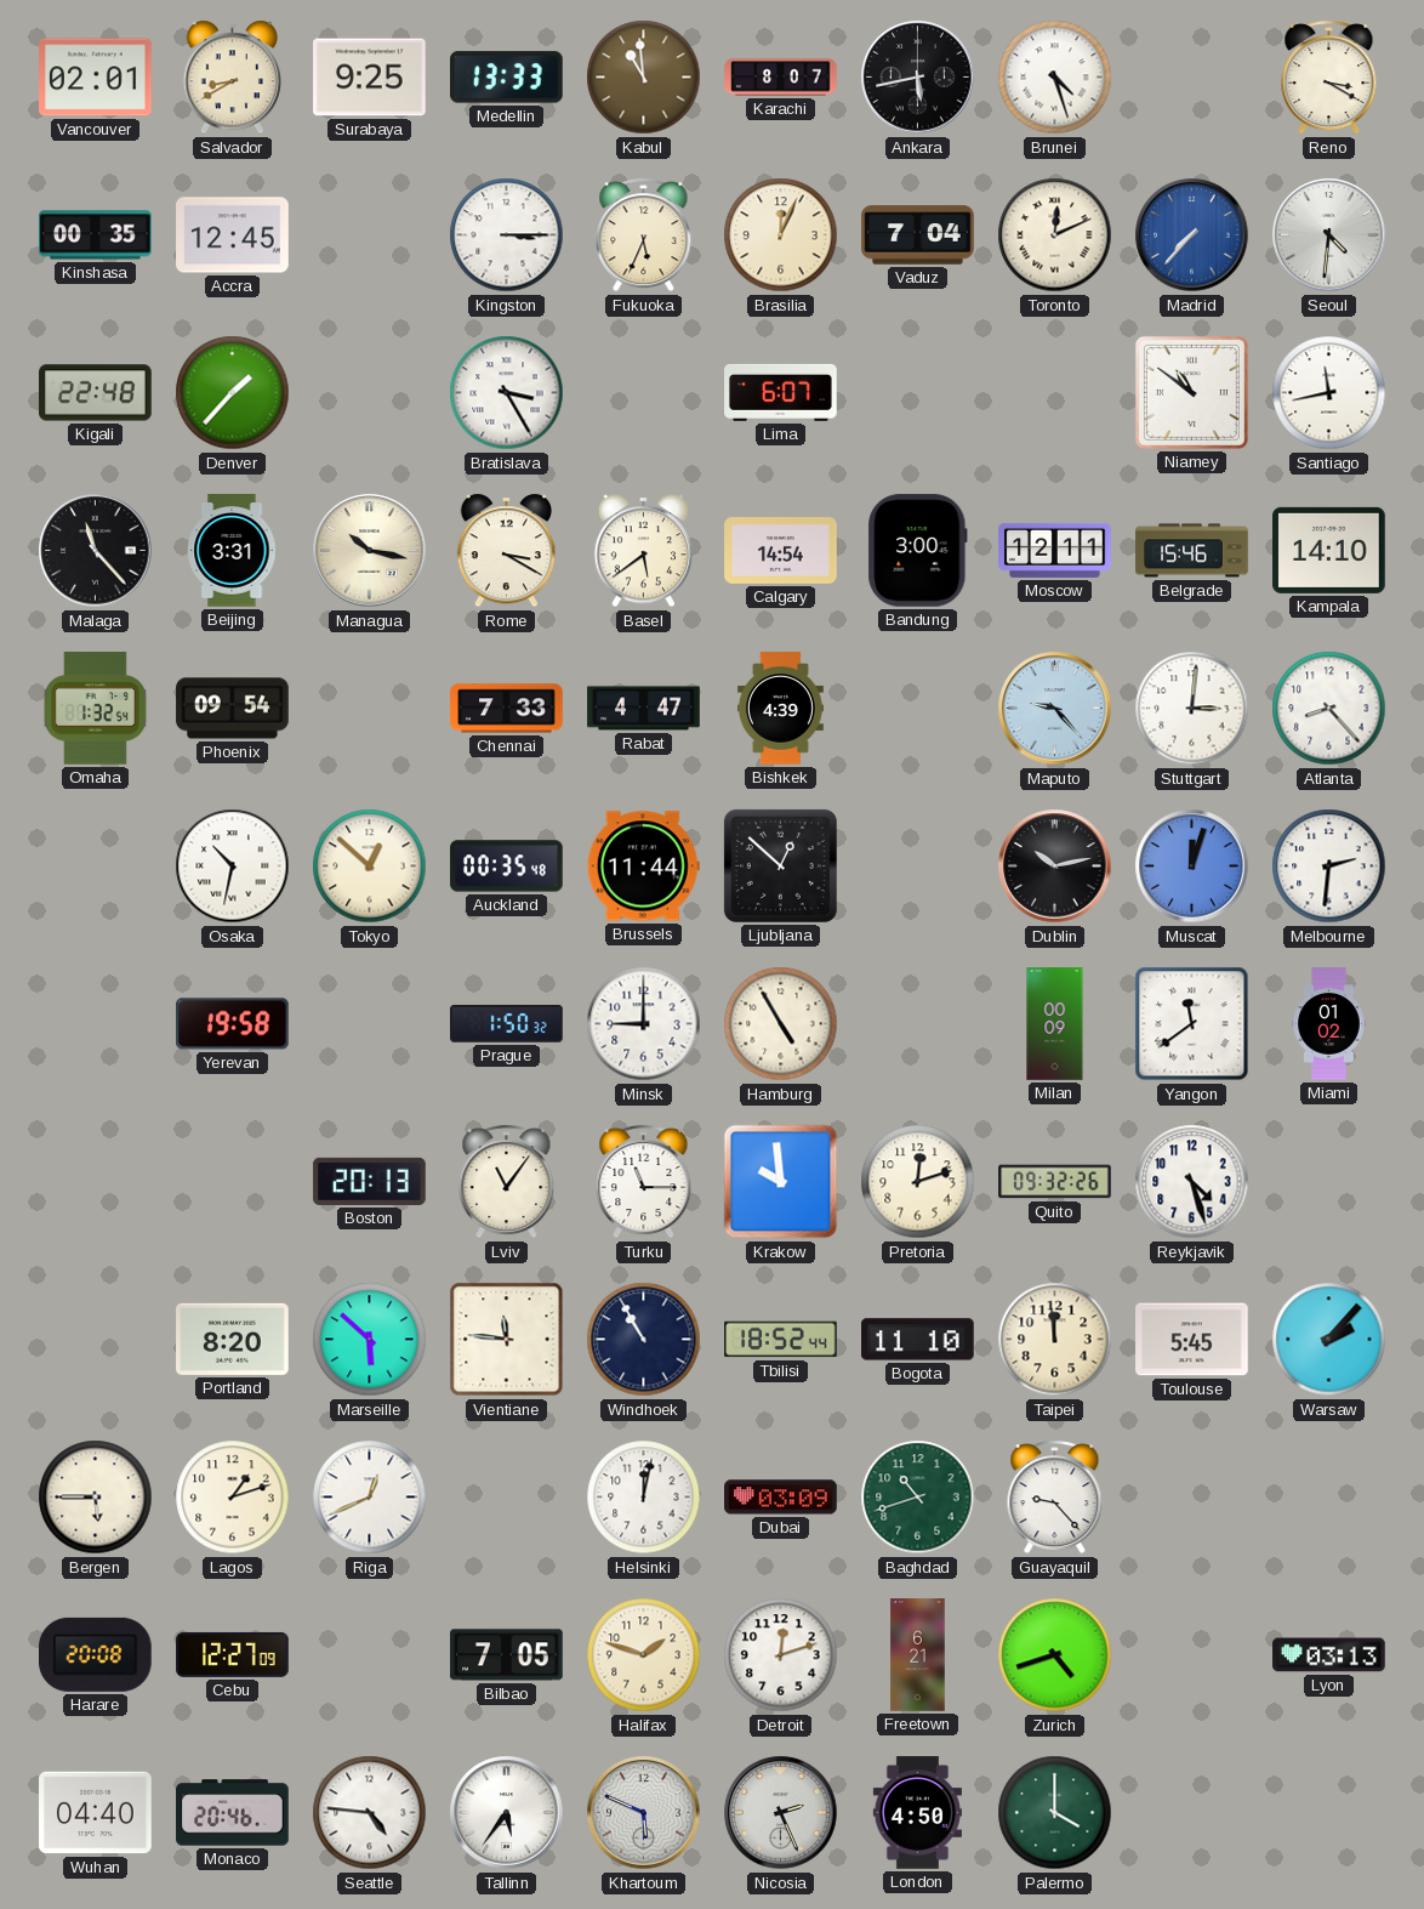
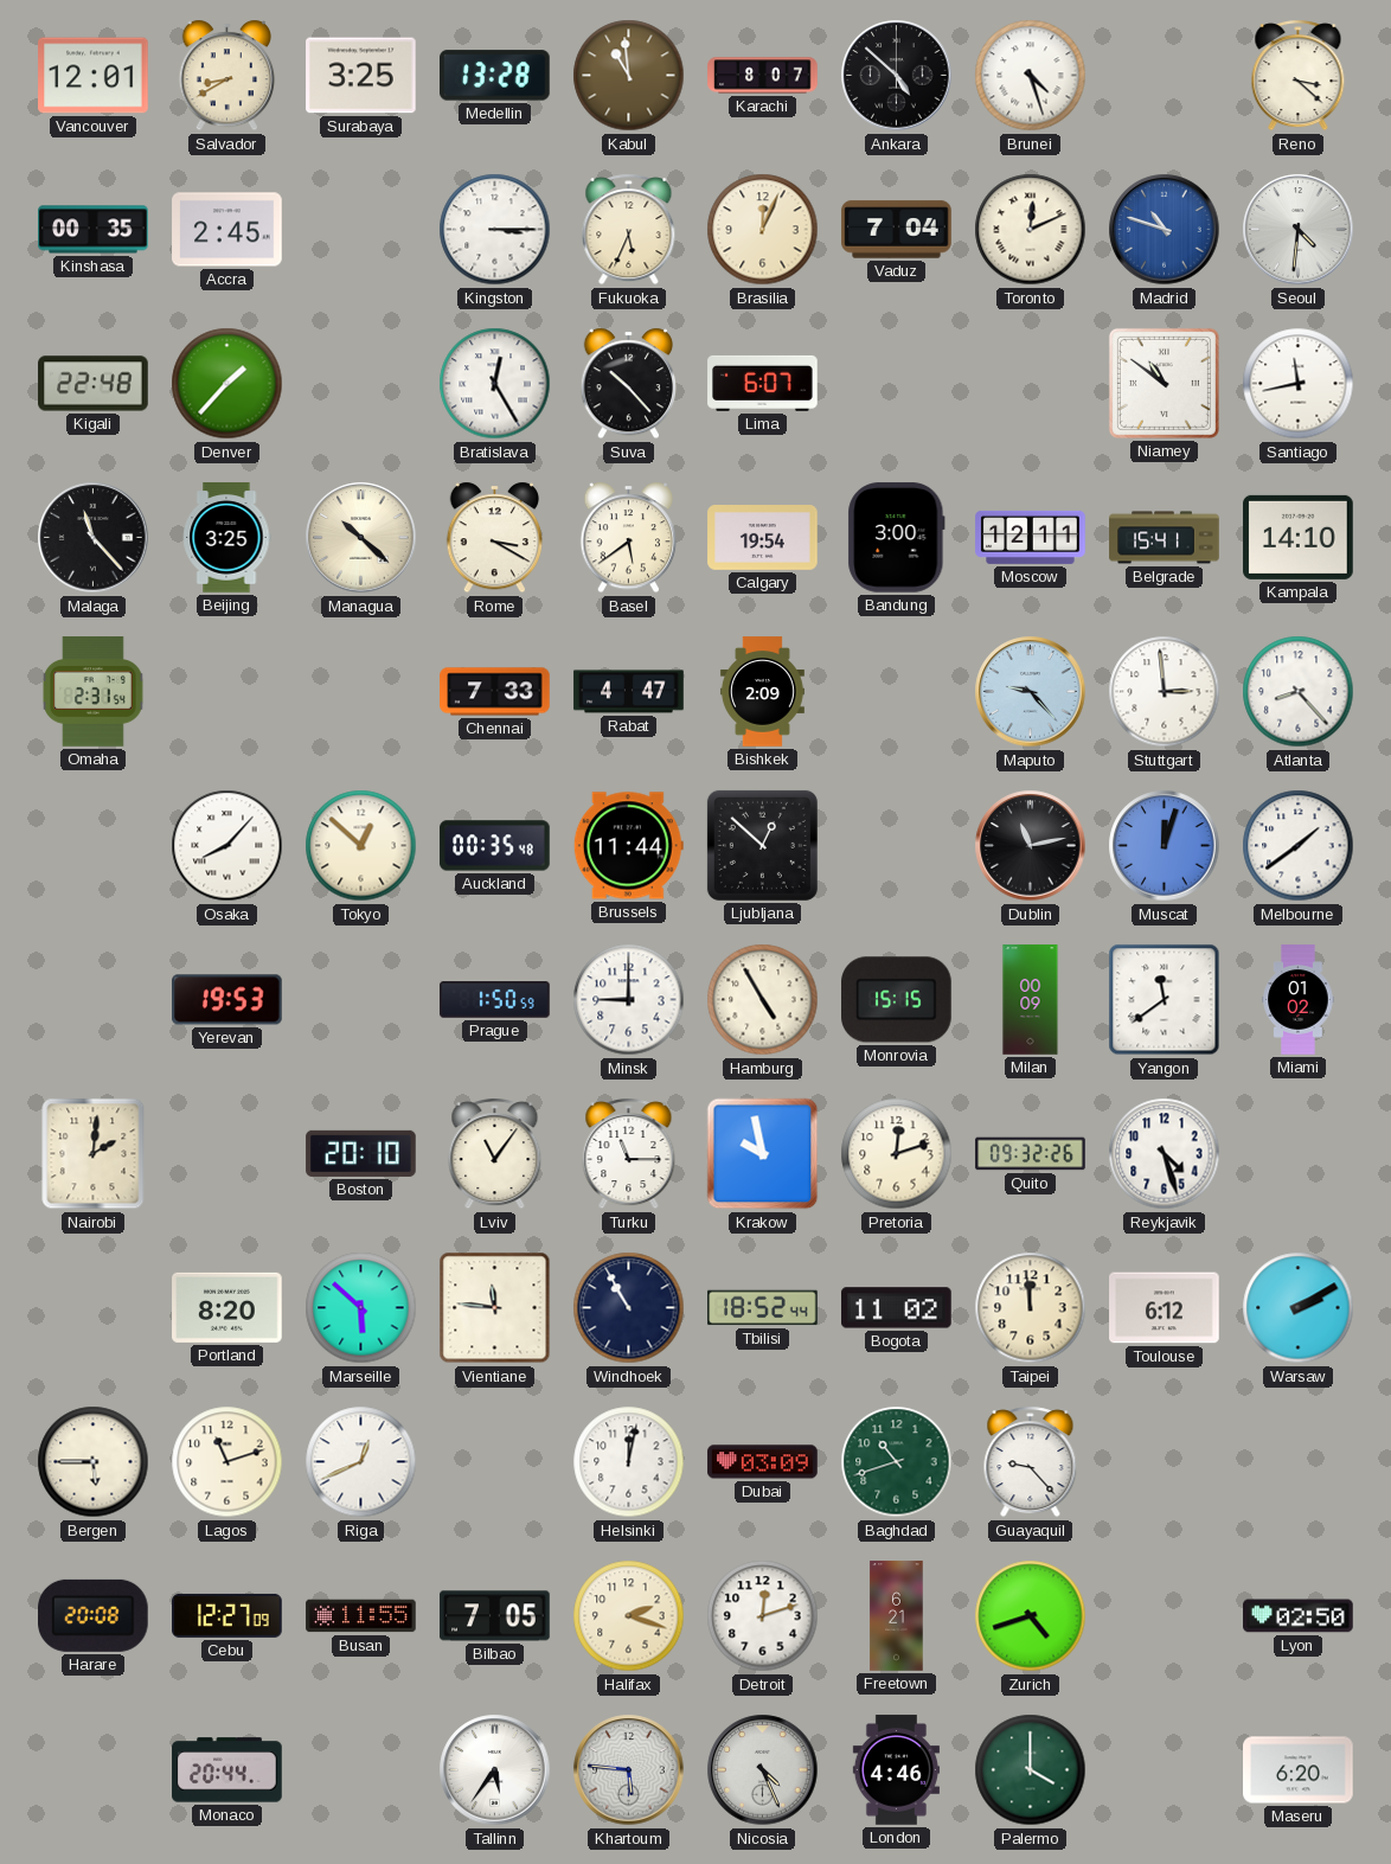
Vancouver: 02:01 -> 12:01 (94, 76)
Surabaya: 9:25 -> 3:25 (361, 76)
Medellin: 13:33 -> 13:28 (495, 76)
Ankara: 5:43 -> 4:52 (897, 76)
Reno: 3:20 -> 3:22 (1299, 76)
Accra: 12:45 -> 2:45 (227, 230)
Madrid: 7:37 -> 10:48 (1165, 230)
Bratislava: 3:25 -> 12:25 (495, 384)
Suva: none -> 10:23 (629, 384)
Beijing: 3:31 -> 3:25 (226, 538)
Managua: 10:17 -> 10:22 (361, 538)
Calgary: 14:54 -> 19:54 (763, 538)
Belgrade: 15:46 -> 15:41 (1165, 538)
Omaha: 1:32 -> 2:31 (92, 692)
Phoenix: 09:54 -> none (233, 709)
Bishkek: 4:39 -> 2:09 (762, 692)
Stuttgart: 3:01 -> 2:59 (1165, 692)
Osaka: 10:32 -> 8:07 (227, 846)
Dublin: 10:13 -> 11:13 (1031, 846)
Melbourne: 2:31 -> 1:39 (1299, 846)
Yerevan: 19:58 -> 19:53 (227, 1000)
Prague: 1:50:32 -> 1:50:59 (495, 1000)
Monrovia: none -> 15:15 (897, 1000)
Nairobi: none -> 2:01 (94, 1154)
Boston: 20:13 -> 20:10 (361, 1153)
Krakow: 9:59 -> 9:58 (763, 1154)
Bogota: 11:10 -> 11:02 (897, 1308)
Toulouse: 5:45 -> 6:12 (1165, 1308)
Warsaw: 2:07 -> 2:10 (1299, 1308)
Lagos: 1:12 -> 11:12 (227, 1462)
Busan: none -> 11:55 (361, 1616)
Halifax: 1:48 -> 2:18 (629, 1616)
Lyon: 03:13 -> 02:50 (1299, 1616)
Wuhan: 04:40 -> none (96, 1813)
Monaco: 20:46 -> 20:44 (227, 1770)
Seattle: 4:46 -> none (370, 1813)
Khartoum: 5:49 -> 5:46 (629, 1770)
Nicosia: 2:26 -> 4:26 (763, 1770)
London: 4:50 -> 4:46 (896, 1770)
Maseru: none -> 6:20 (1299, 1770)
